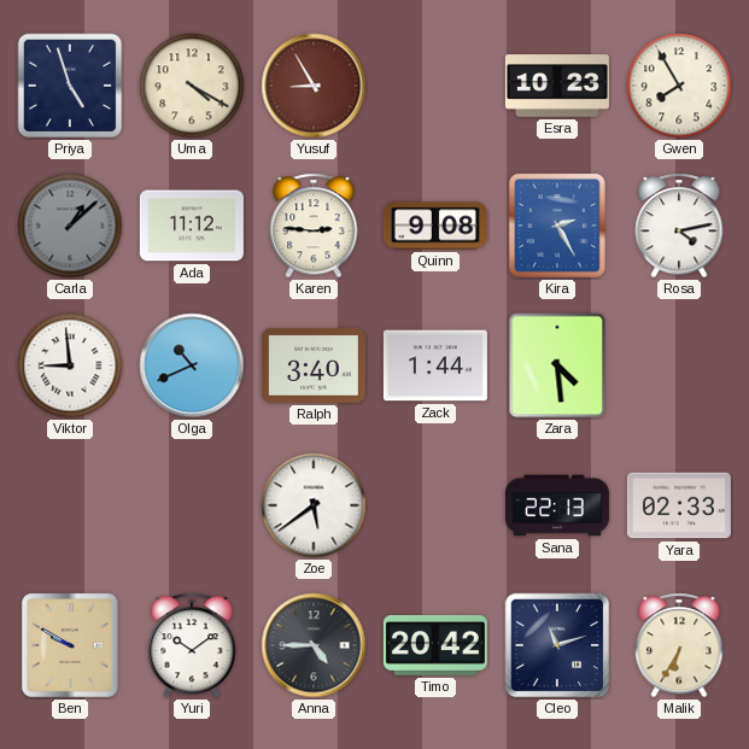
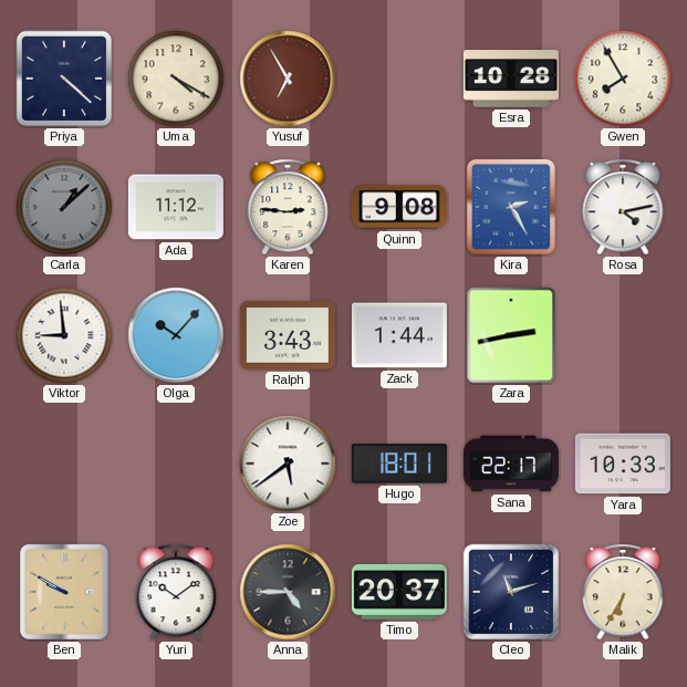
Priya: 4:57 -> 4:22 (64, 79)
Yusuf: 8:55 -> 6:55 (288, 79)
Esra: 10:23 -> 10:28 (511, 79)
Olga: 10:41 -> 10:07 (176, 335)
Ralph: 3:40 -> 3:43 (288, 335)
Zara: 4:29 -> 2:43 (511, 335)
Hugo: none -> 18:01 (399, 464)
Sana: 22:13 -> 22:17 (511, 464)
Yara: 02:33 -> 10:33 (623, 464)
Timo: 20:42 -> 20:37 (399, 592)
